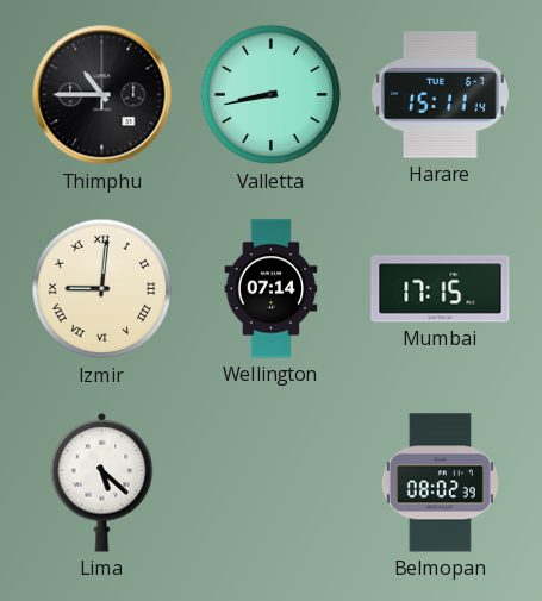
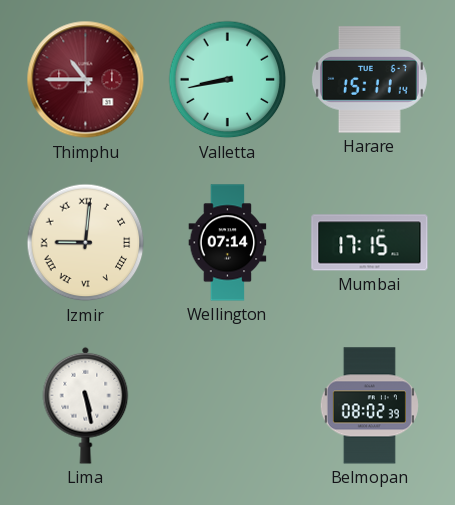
Thimphu dial: black -> burgundy (86, 80)
Lima: 5:22 -> 5:28 (86, 405)
